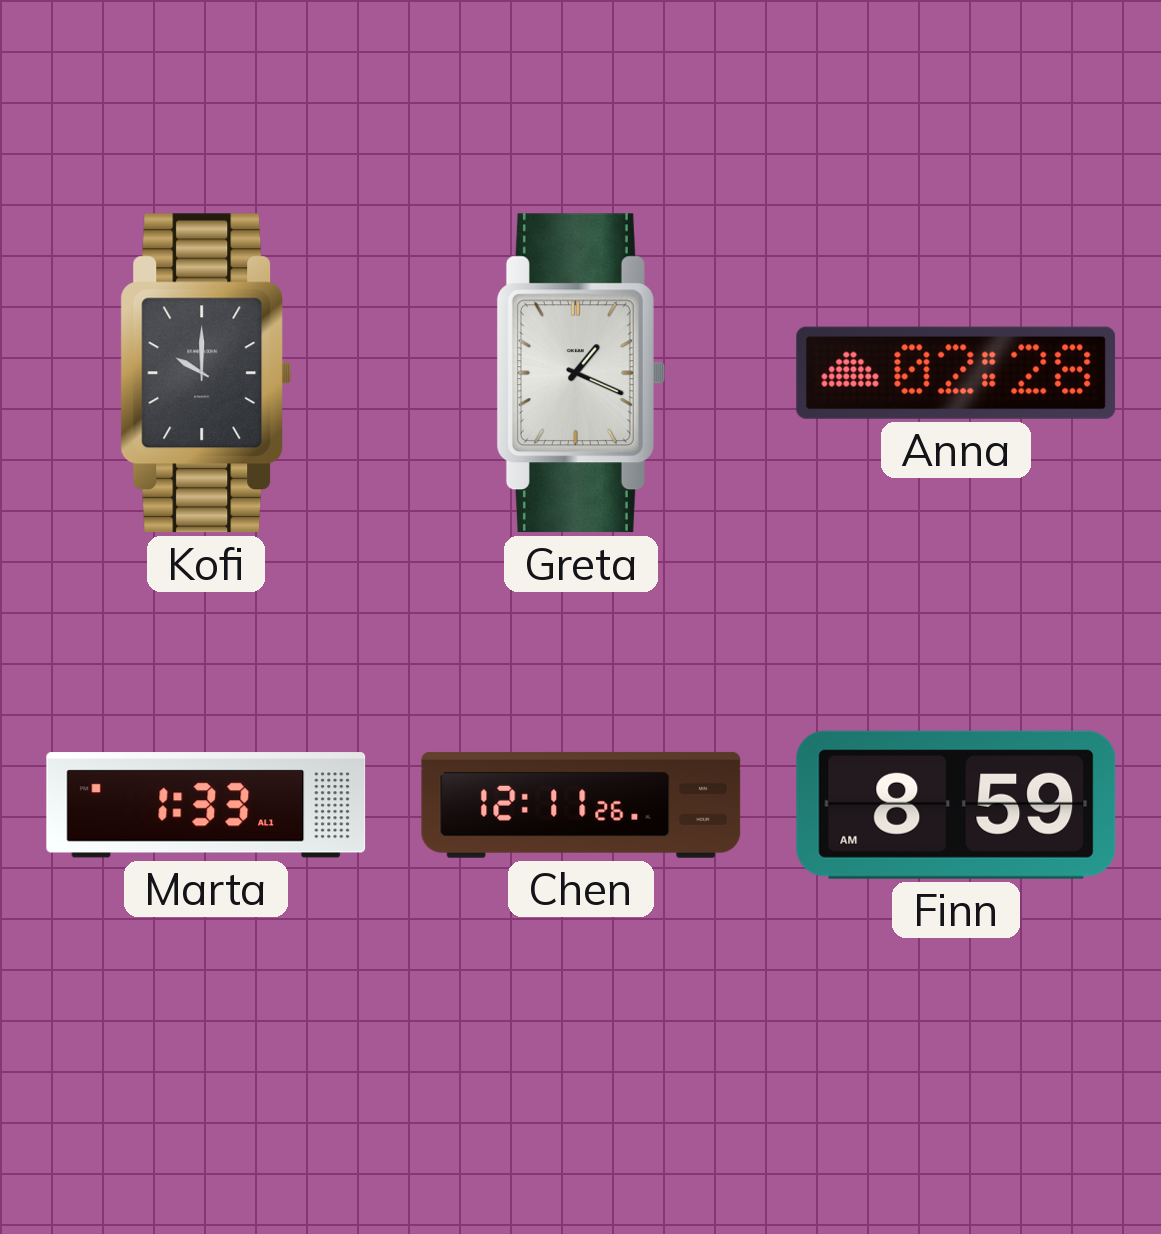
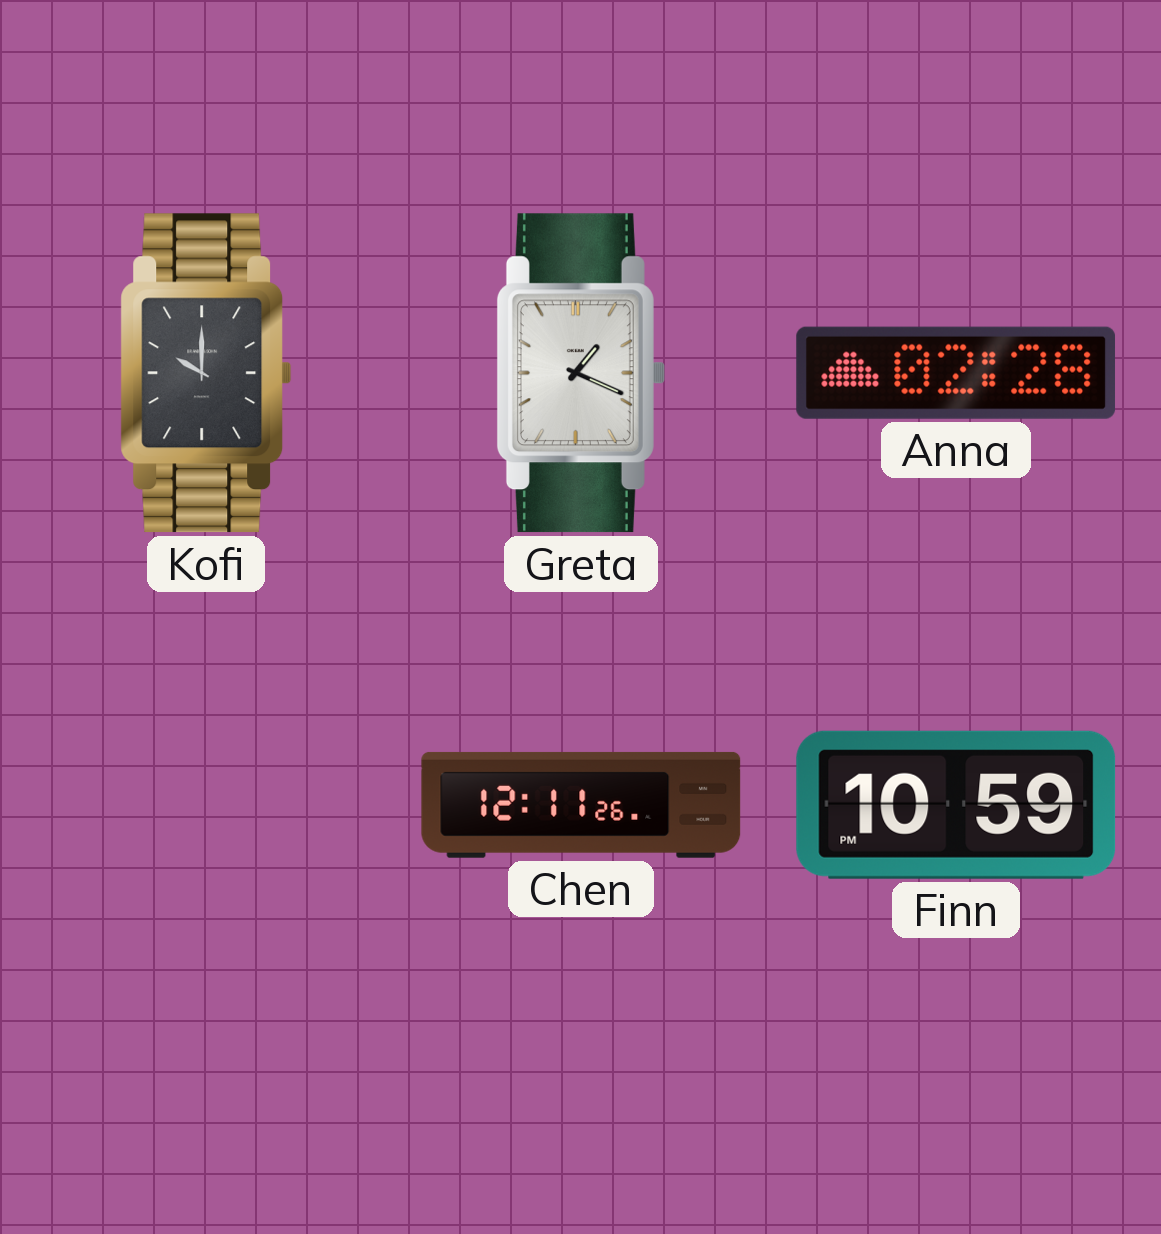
Marta: 1:33 -> none (206, 805)
Finn: 8:59 -> 10:59 (956, 805)
